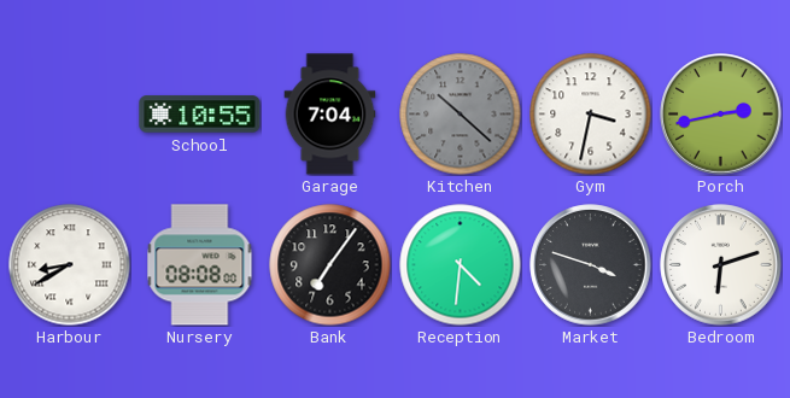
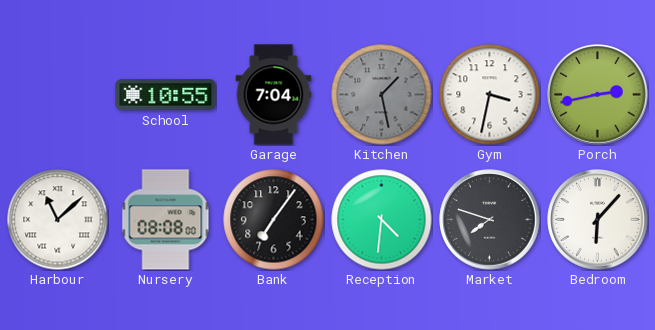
Kitchen: 10:22 -> 1:28 (382, 95)
Harbour: 8:40 -> 11:08 (58, 220)
Market: 3:48 -> 7:48 (490, 220)
Bedroom: 6:12 -> 6:07 (598, 220)
